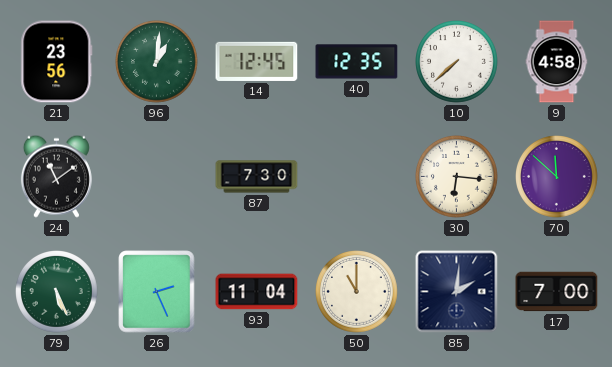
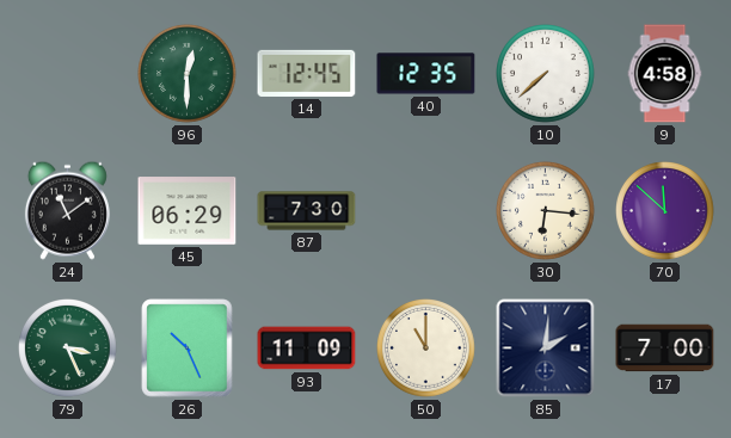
21: 23:56 -> none (57, 62)
96: 1:01 -> 12:30 (188, 74)
45: none -> 06:29 (188, 211)
79: 5:26 -> 3:26 (68, 348)
26: 2:26 -> 10:26 (188, 348)
93: 11:04 -> 11:09 (307, 348)
